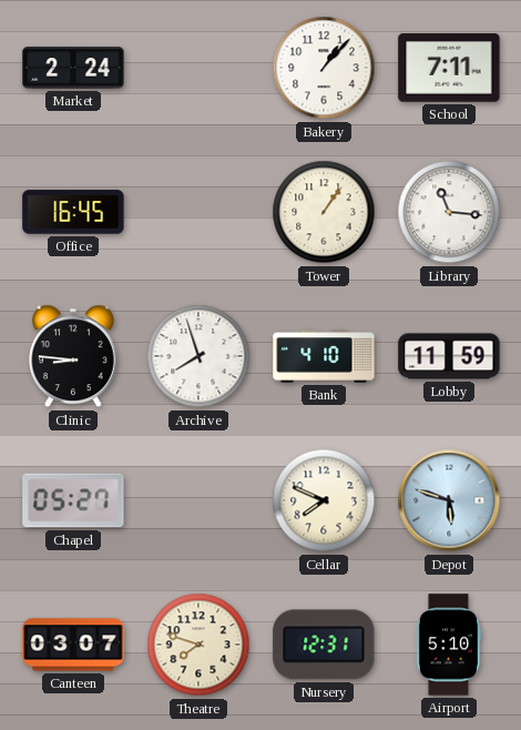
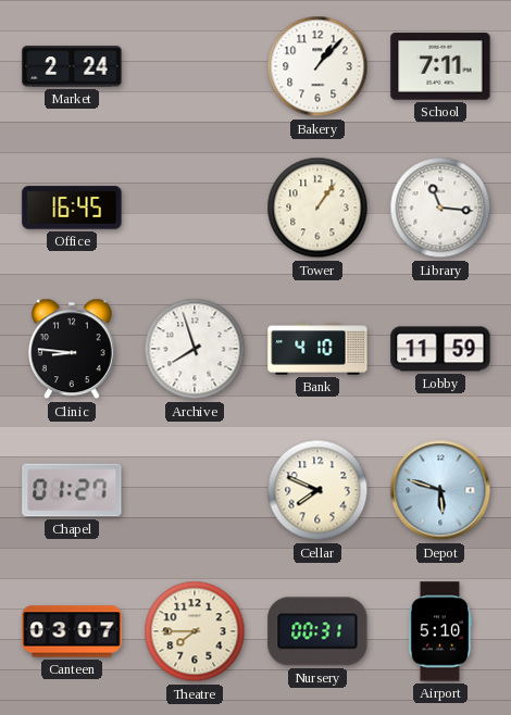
Chapel: 05:27 -> 01:27 (72, 490)
Theatre: 7:48 -> 7:45 (195, 631)
Nursery: 12:31 -> 00:31 (317, 631)
